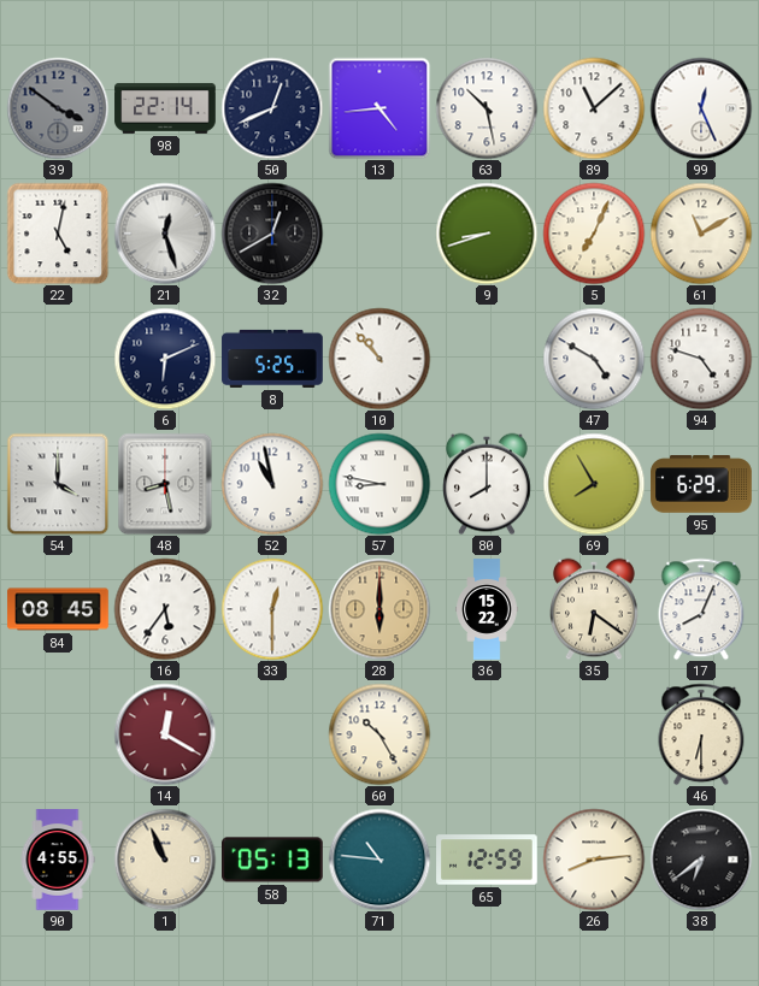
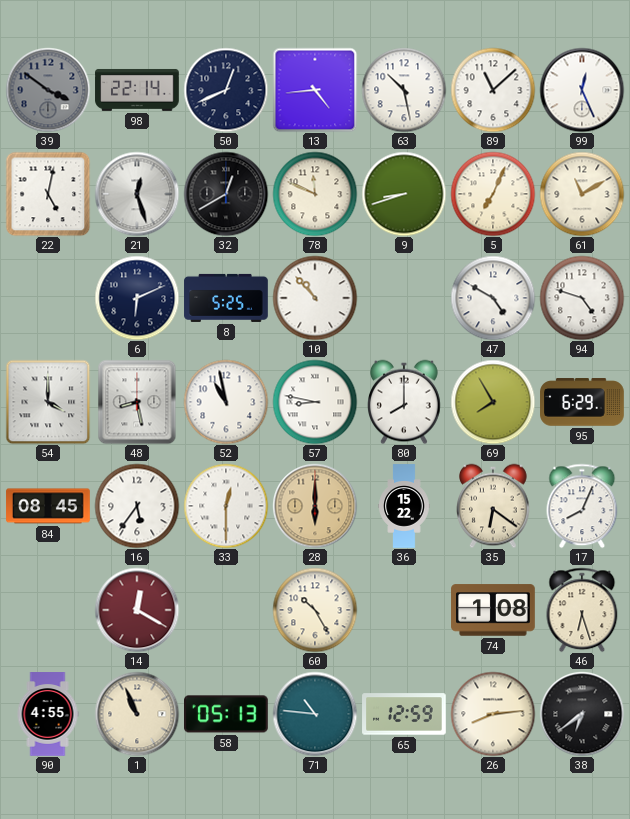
78: none -> 11:49 (315, 194)
74: none -> 1:08 (493, 610)
46: 6:30 -> 6:27 (582, 610)
